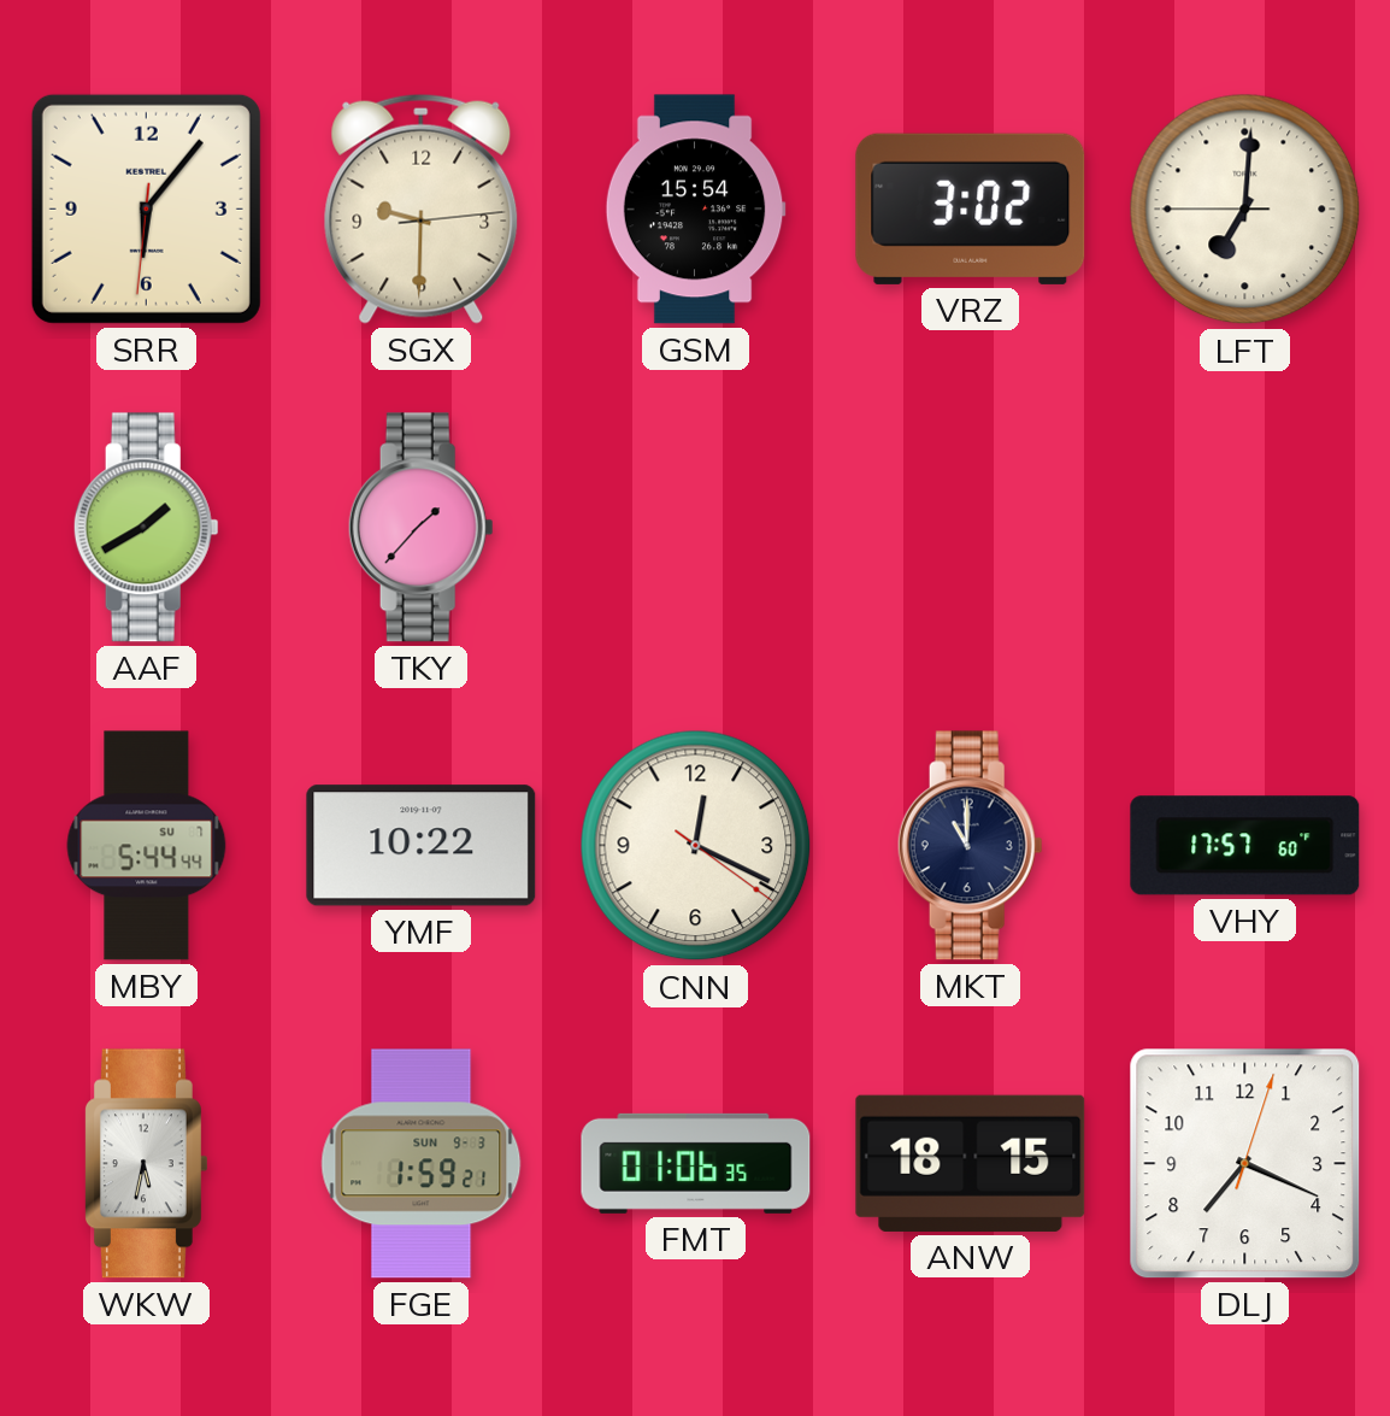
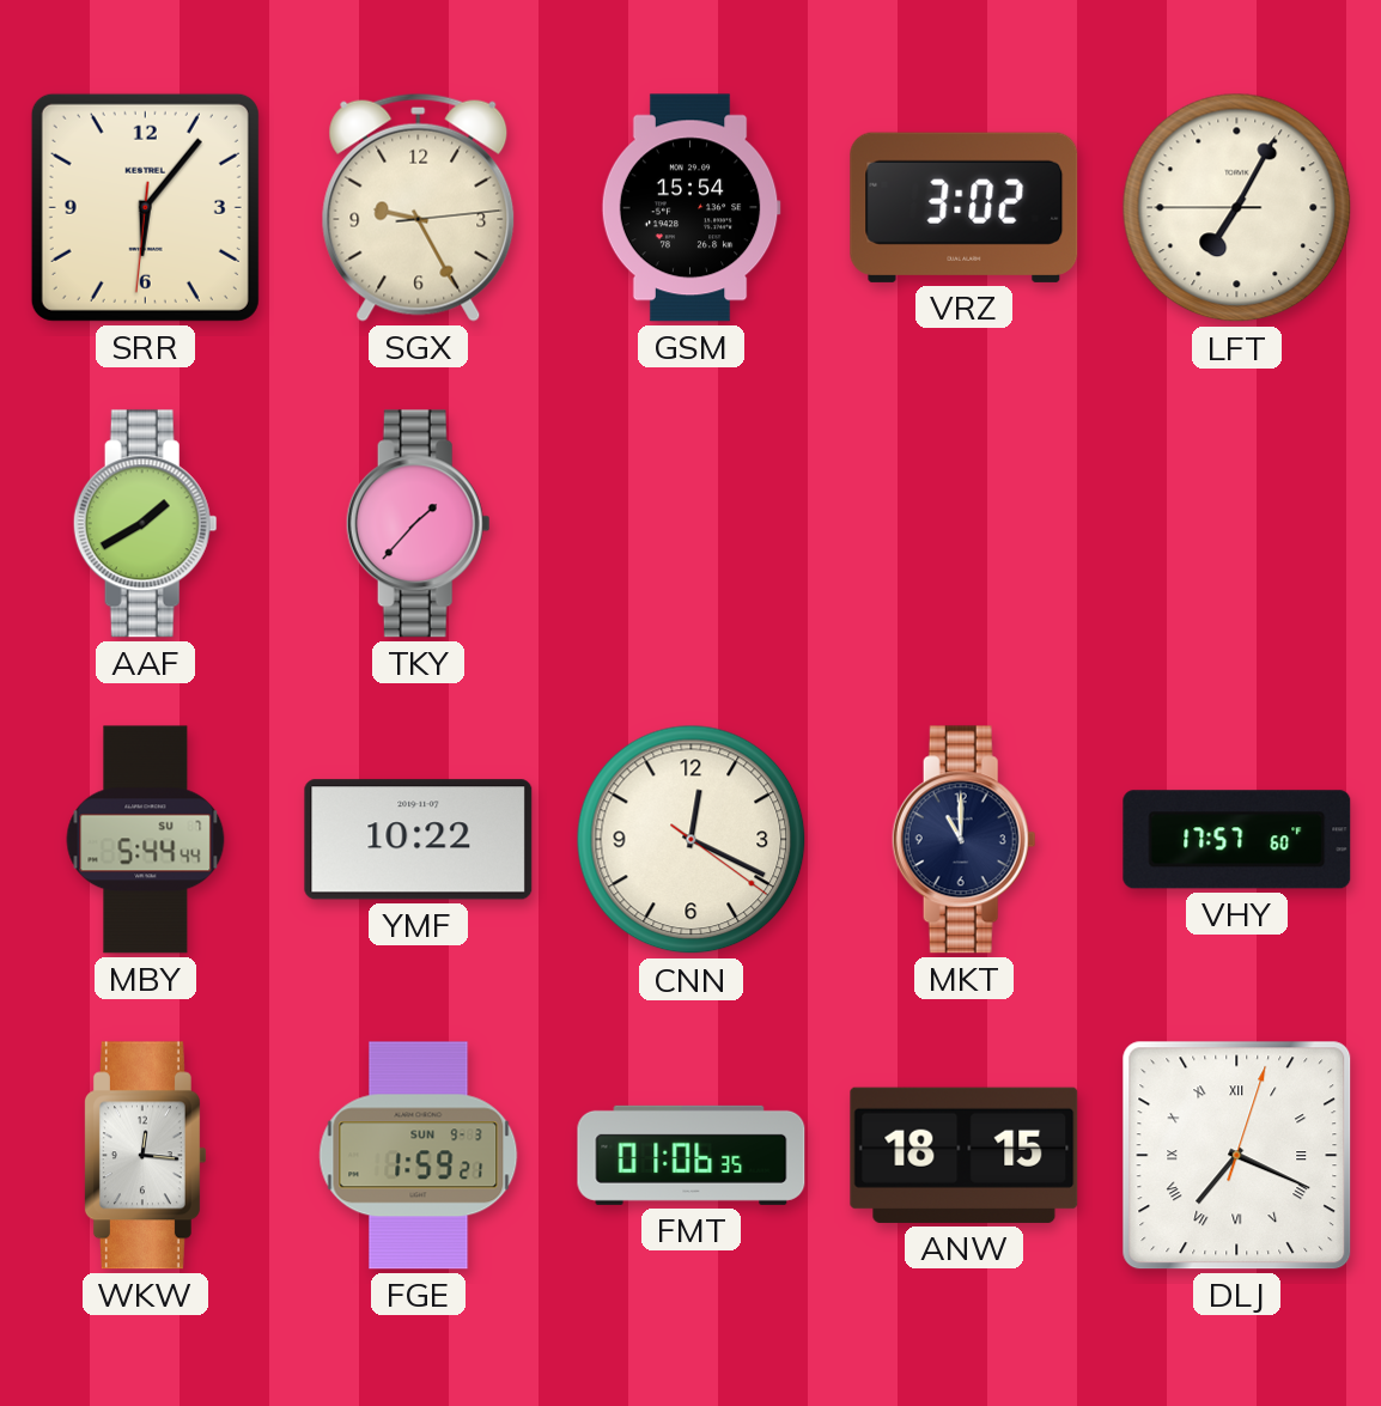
SGX: 9:30 -> 9:25 (419, 207)
LFT: 7:00 -> 7:04 (1237, 208)
WKW: 5:32 -> 12:16 (145, 1156)
DLJ numerals: Arabic -> Roman (1237, 1156)
